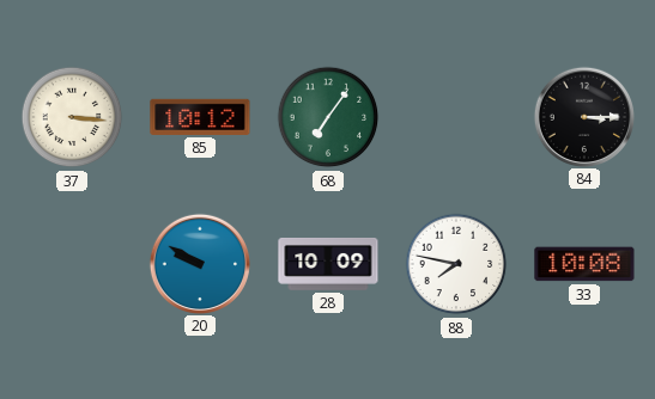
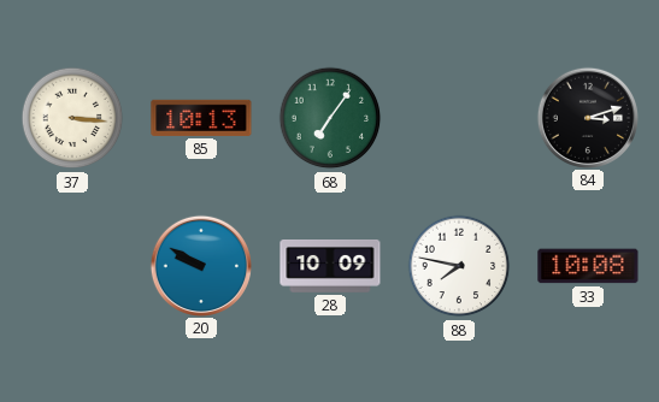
85: 10:12 -> 10:13 (201, 118)
84: 3:15 -> 3:12 (587, 117)
